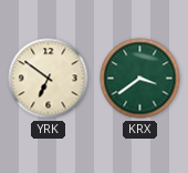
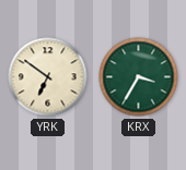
KRX: 3:39 -> 3:35 (139, 77)
